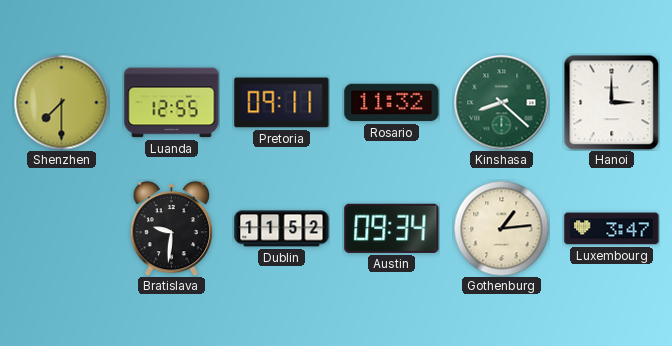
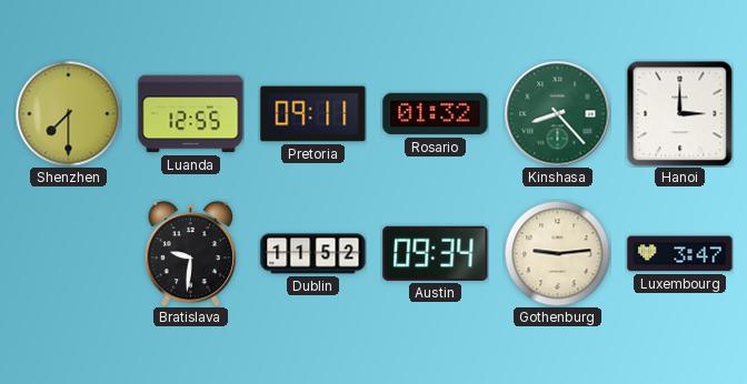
Rosario: 11:32 -> 01:32 (436, 114)
Kinshasa: 8:22 -> 8:23 (557, 113)
Gothenburg: 1:14 -> 9:14 (557, 253)
